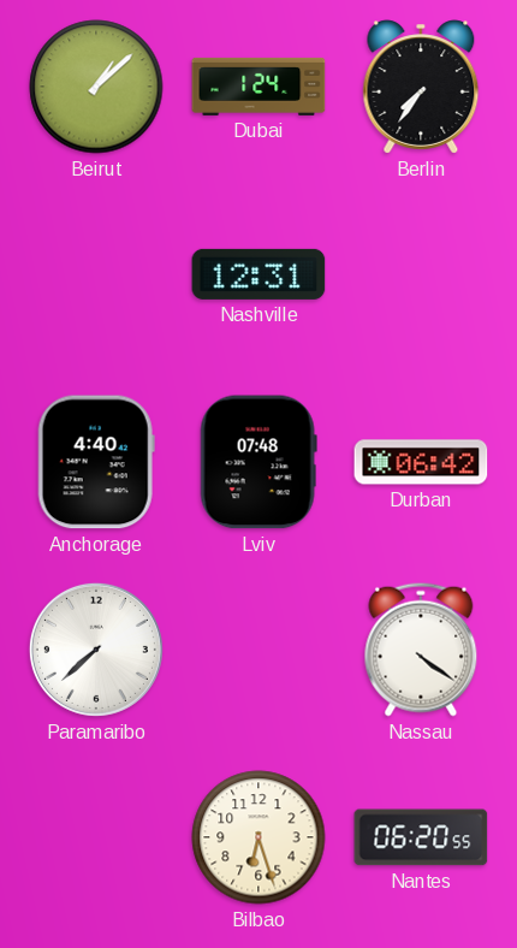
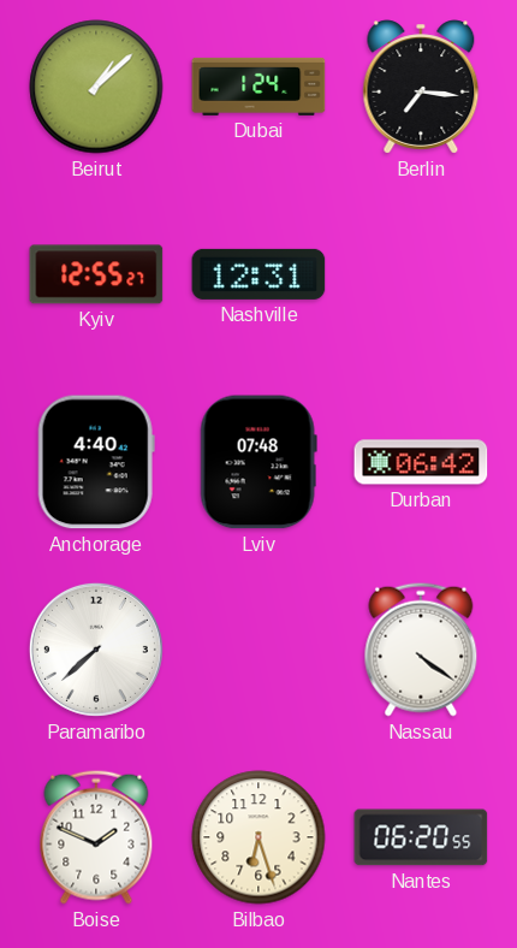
Berlin: 7:36 -> 7:16 (421, 87)
Kyiv: none -> 12:55 (96, 274)
Boise: none -> 1:49 (96, 837)
